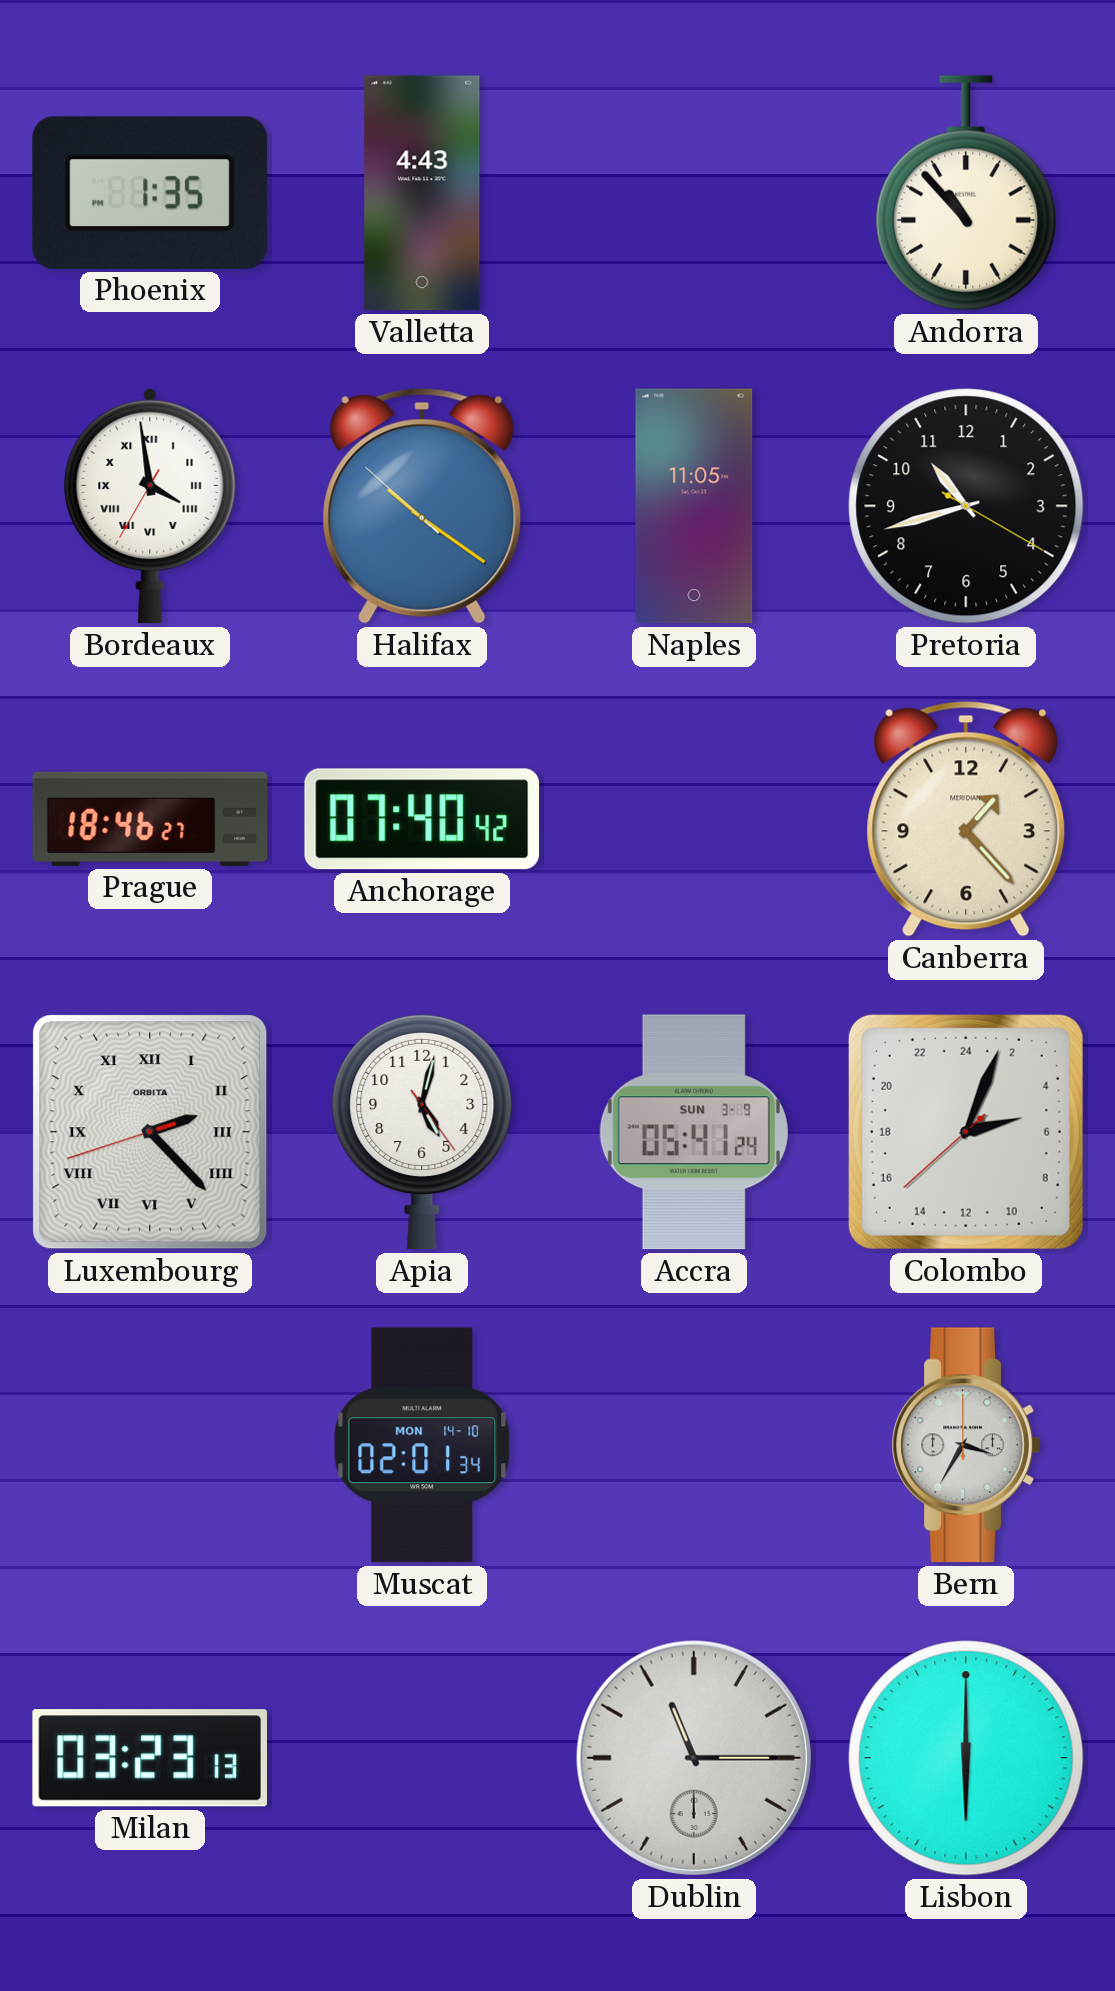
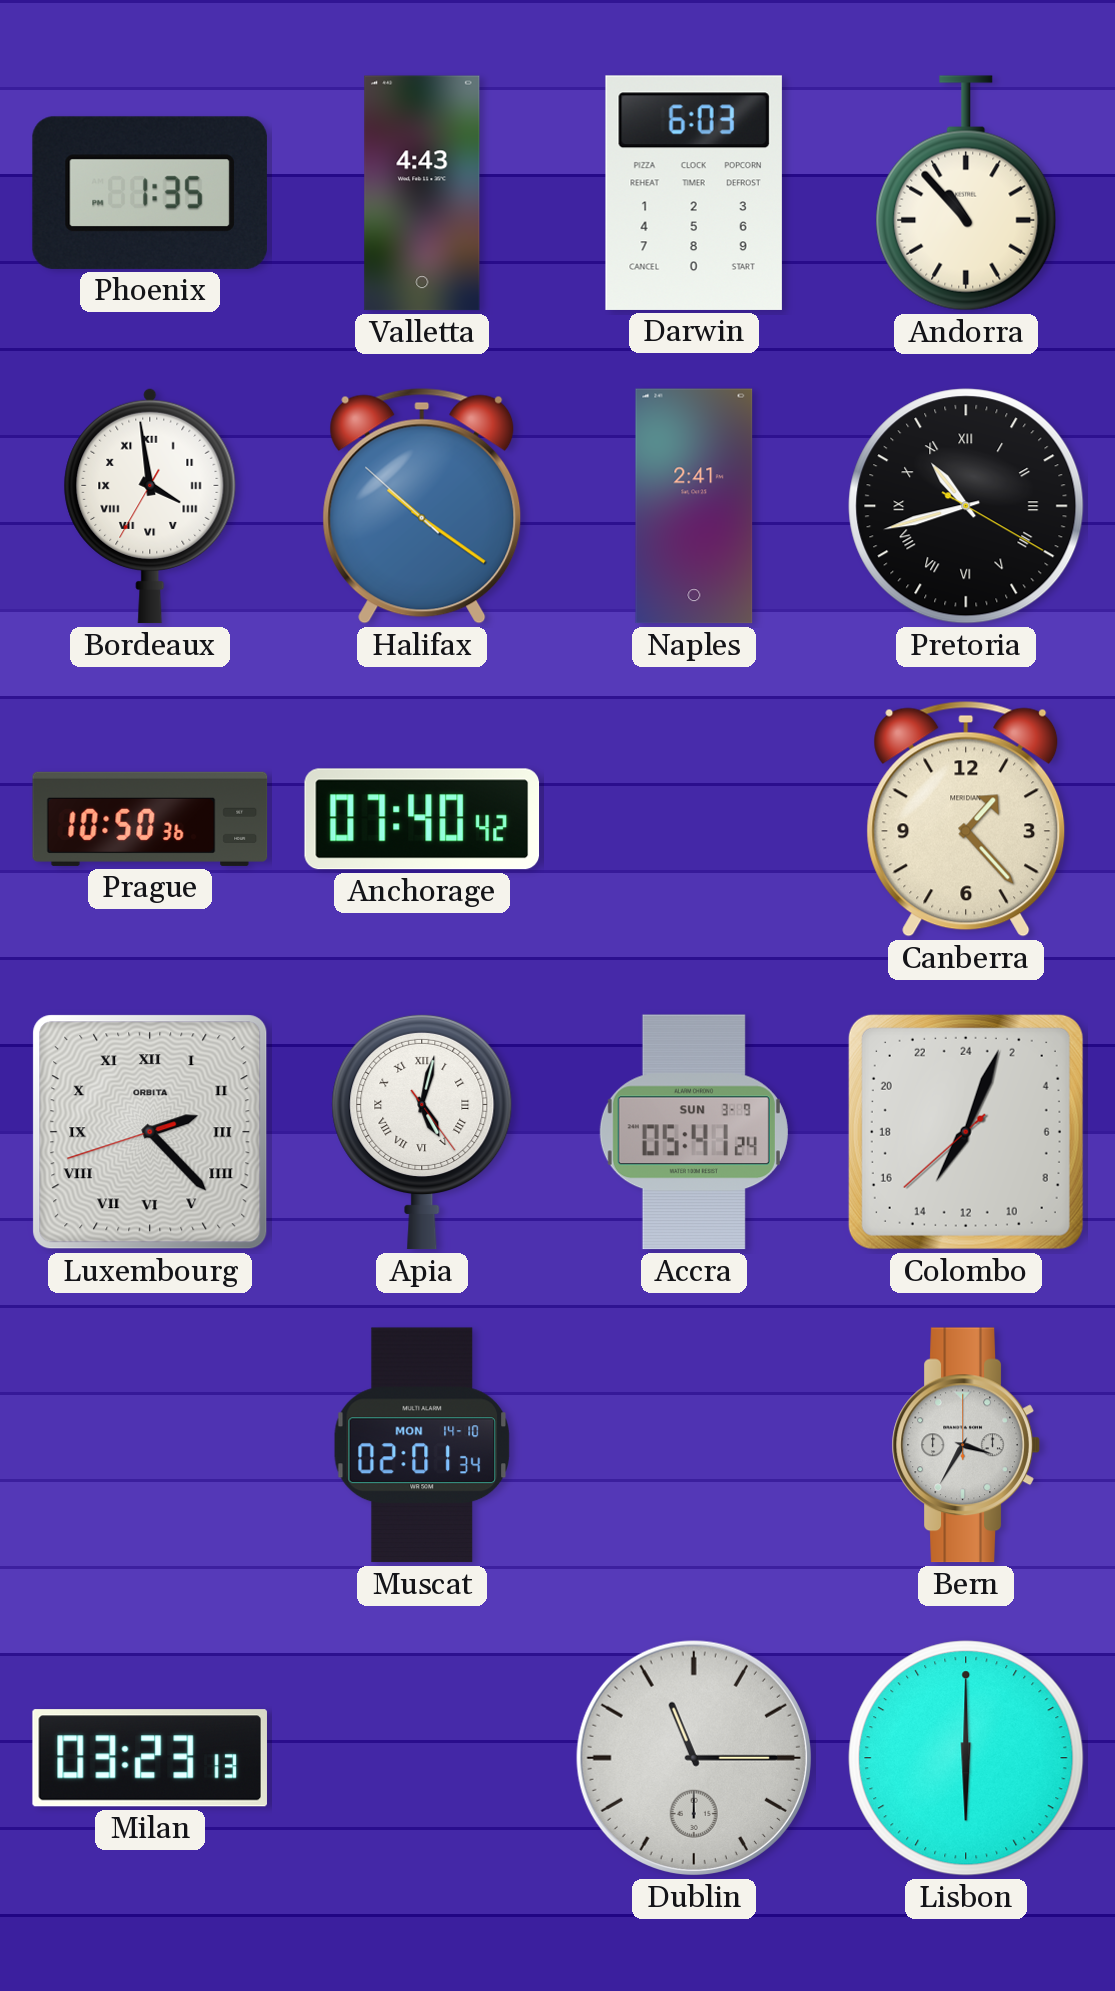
Darwin: none -> 6:03 (694, 193)
Naples: 11:05 -> 2:41 (694, 506)
Pretoria numerals: Arabic -> Roman (966, 506)
Prague: 18:46 -> 10:50 (150, 819)
Apia numerals: Arabic -> Roman (422, 1132)
Colombo: 5:03 -> 14:03 (966, 1132)
